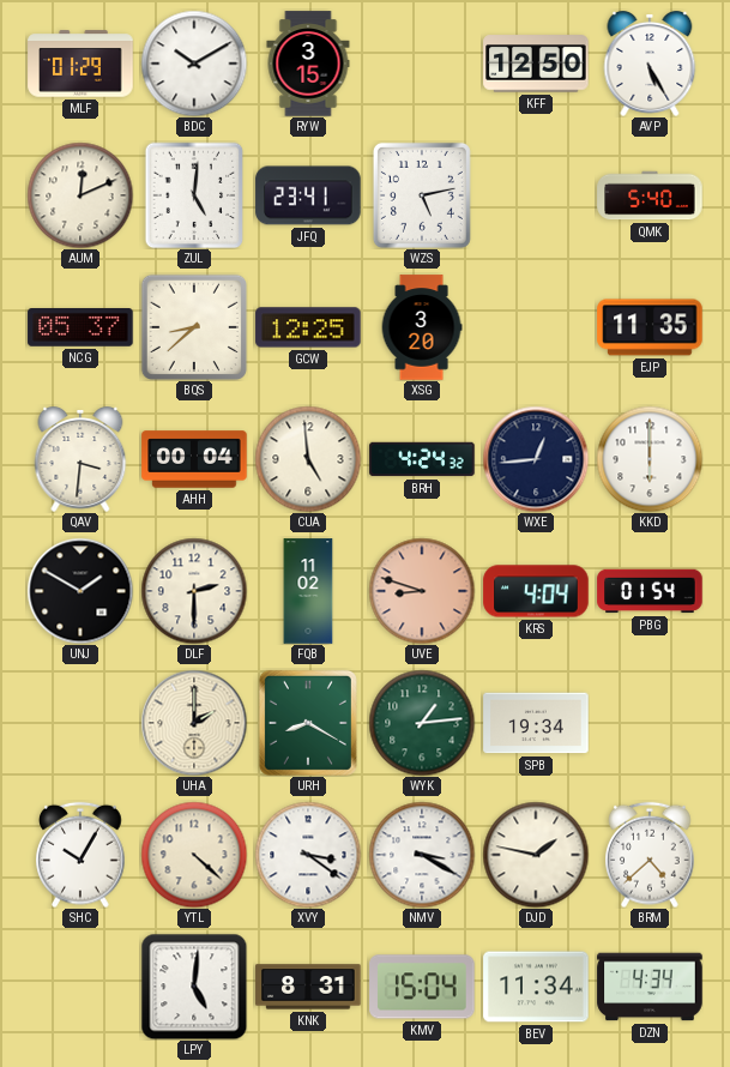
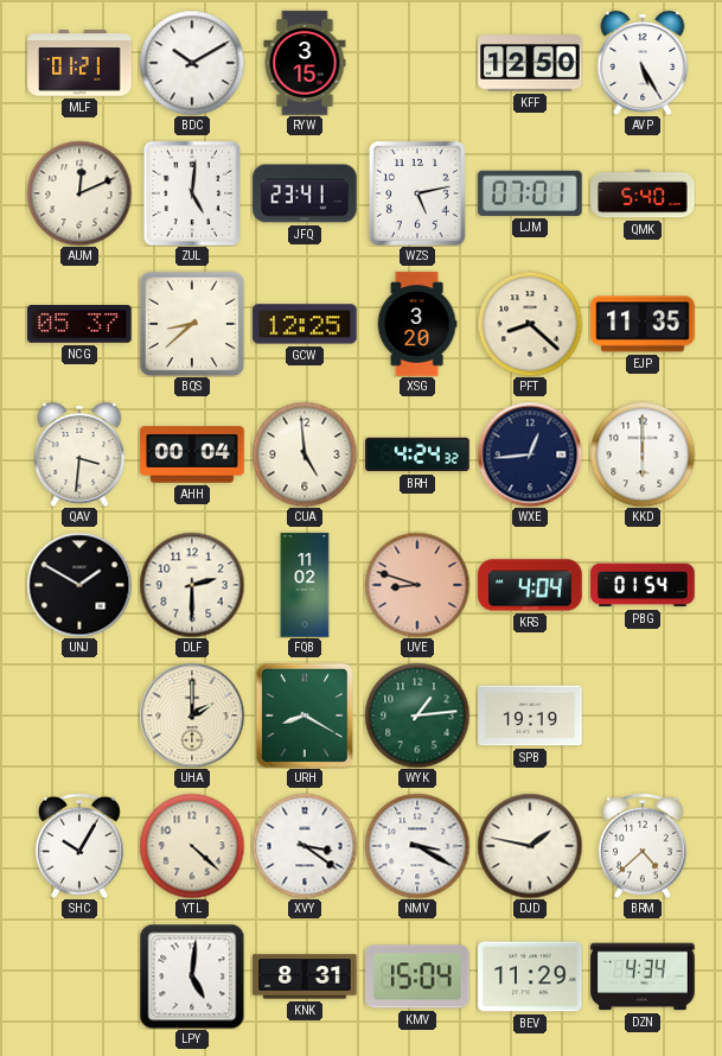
MLF: 01:29 -> 01:21 (79, 63)
LJM: none -> 07:01 (530, 193)
PFT: none -> 8:22 (530, 324)
SPB: 19:34 -> 19:19 (530, 715)
BEV: 11:34 -> 11:29 (530, 977)
